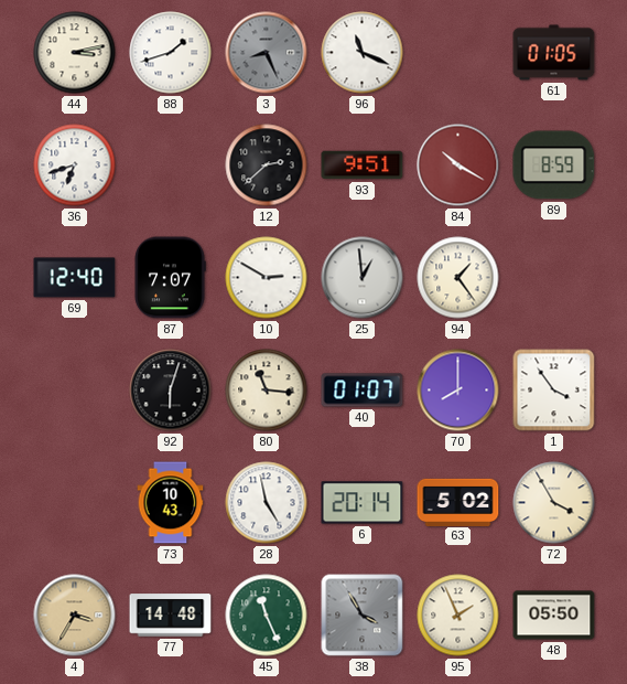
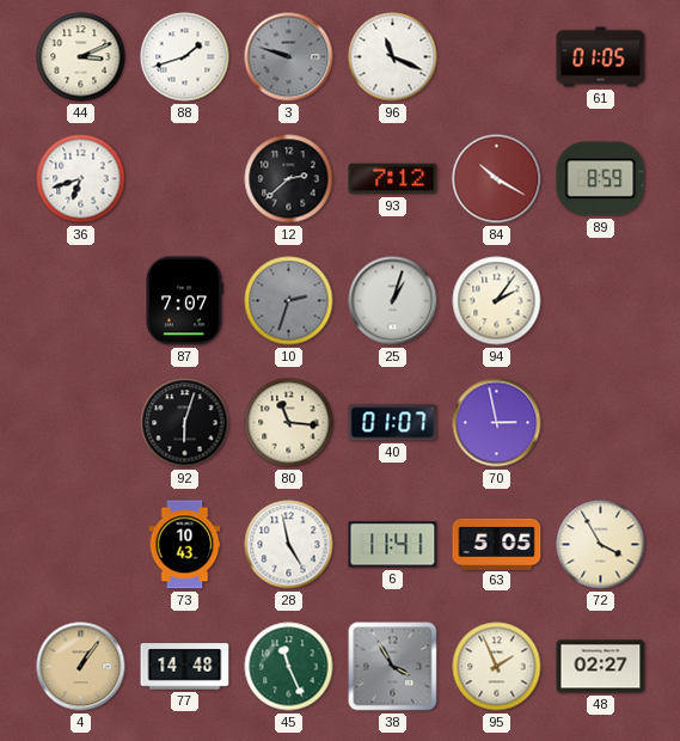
44: 3:13 -> 3:11 (81, 57)
3: 8:26 -> 9:48 (289, 57)
93: 9:51 -> 7:12 (393, 179)
69: 12:40 -> none (75, 278)
10: 2:50 -> 2:33 (289, 301)
10 dial: white -> grey (289, 301)
25: 12:59 -> 1:03 (393, 301)
94: 1:24 -> 2:06 (497, 301)
70: 8:00 -> 2:58 (497, 423)
1: 3:54 -> none (554, 391)
6: 20:14 -> 11:41 (393, 545)
63: 5:02 -> 5:05 (497, 544)
4: 3:35 -> 1:06 (81, 667)
48: 05:50 -> 02:27 (601, 667)
